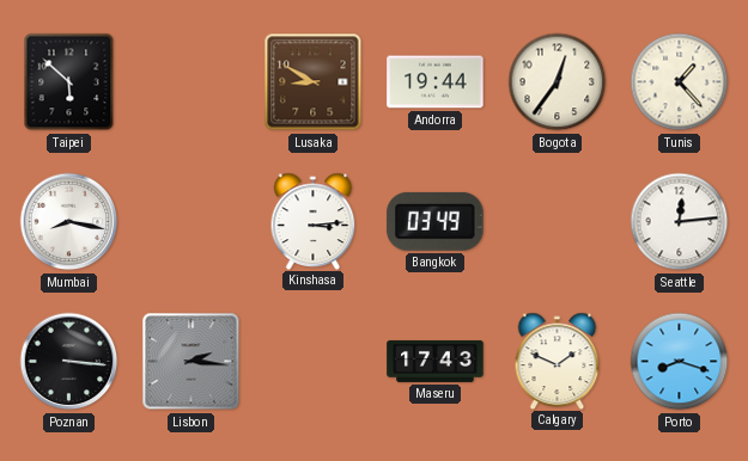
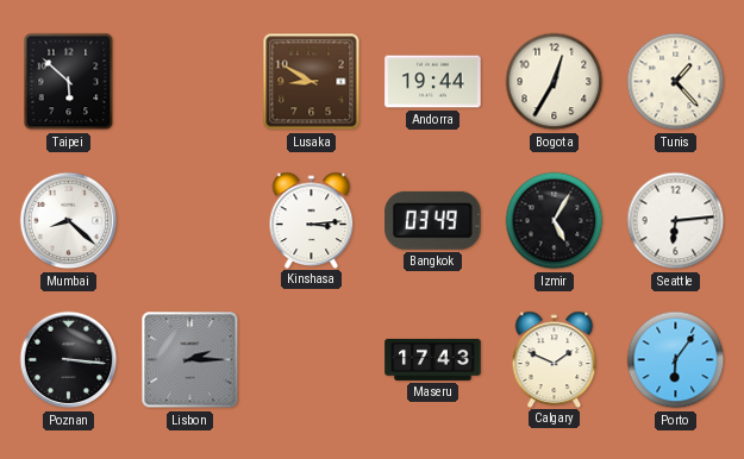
Bogota: 12:36 -> 12:35 (555, 82)
Mumbai: 8:17 -> 8:22 (69, 221)
Izmir: none -> 5:05 (555, 221)
Seattle: 12:14 -> 6:14 (676, 221)
Lisbon: 2:16 -> 2:15 (190, 360)
Porto: 8:18 -> 6:06 (676, 360)
